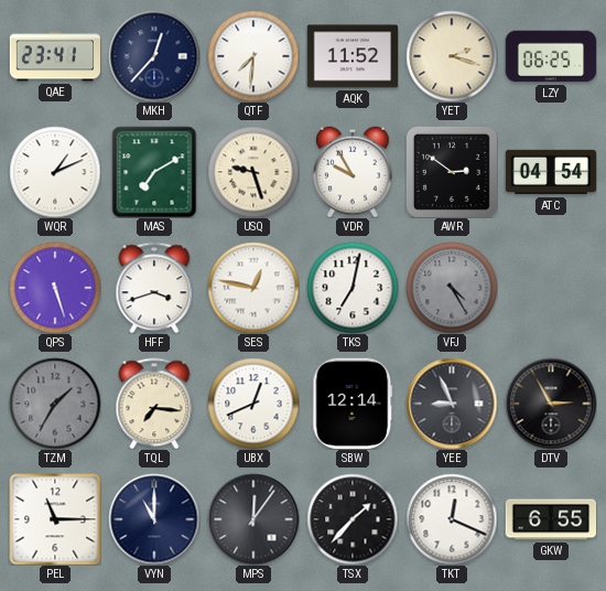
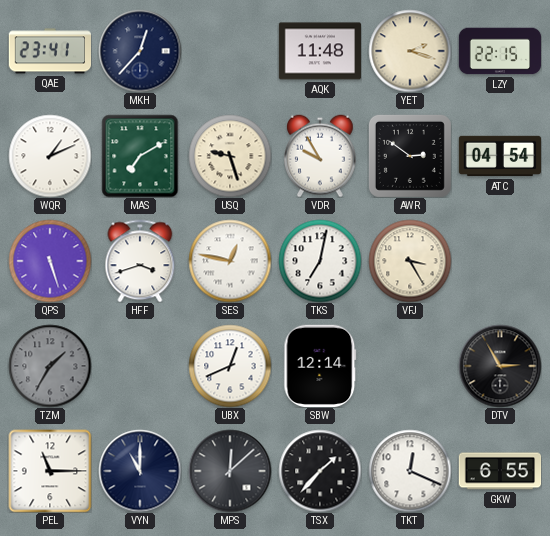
QTF: 7:31 -> none (253, 56)
AQK: 11:52 -> 11:48 (319, 51)
LZY: 06:25 -> 22:15 (500, 51)
VFJ: 4:25 -> 3:25 (410, 261)
VFJ dial: grey -> cream (410, 261)
TQL: 7:16 -> none (154, 404)
YEE: 8:56 -> none (452, 404)
MPS: 12:06 -> 12:08 (230, 471)
